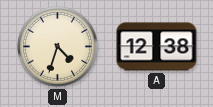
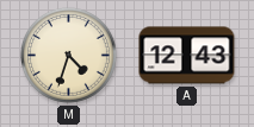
A: 12:38 -> 12:43 (187, 56)
